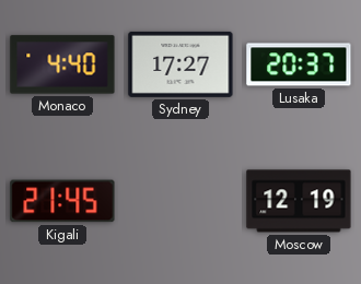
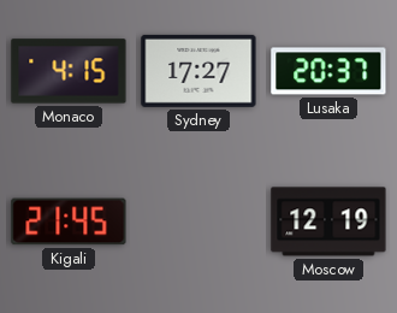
Monaco: 4:40 -> 4:15 (69, 71)
